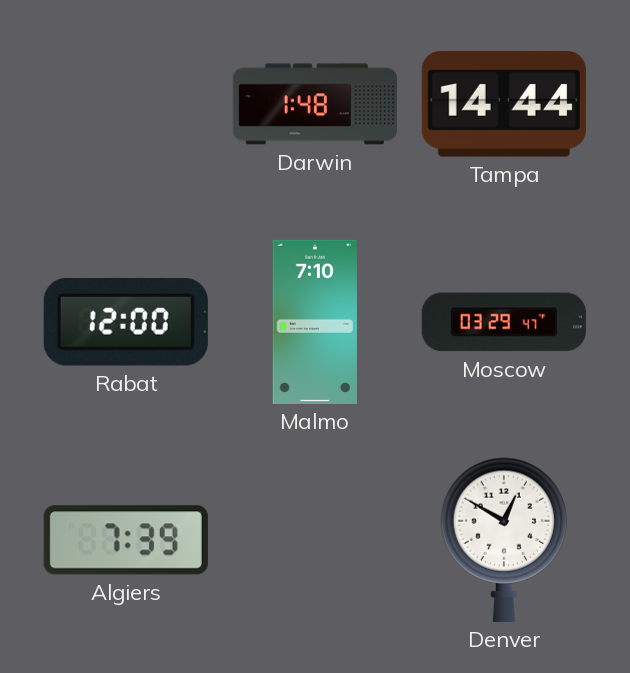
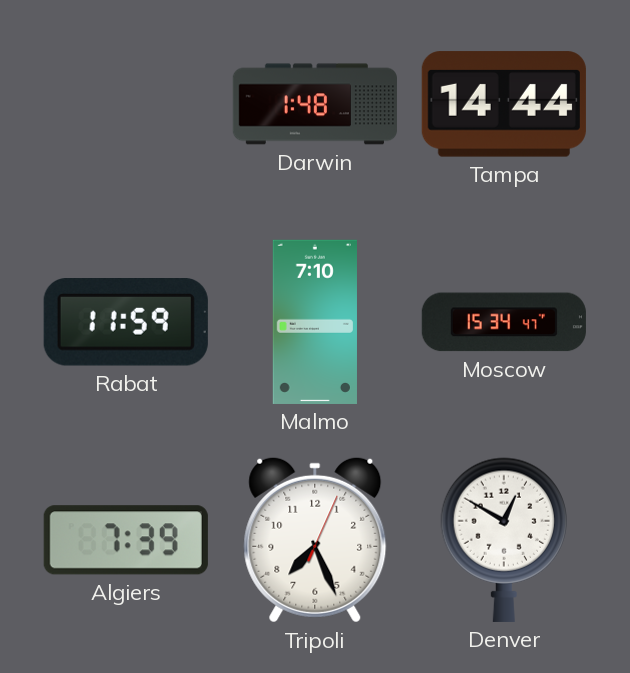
Rabat: 12:00 -> 11:59 (126, 323)
Moscow: 03:29 -> 15:34 (504, 322)
Tripoli: none -> 7:26 (315, 540)
